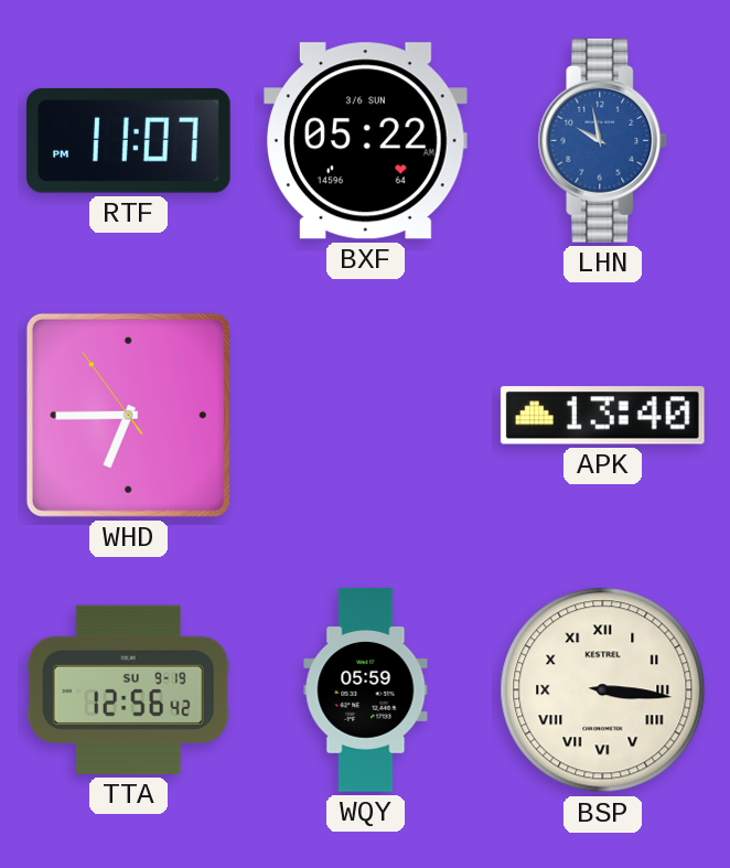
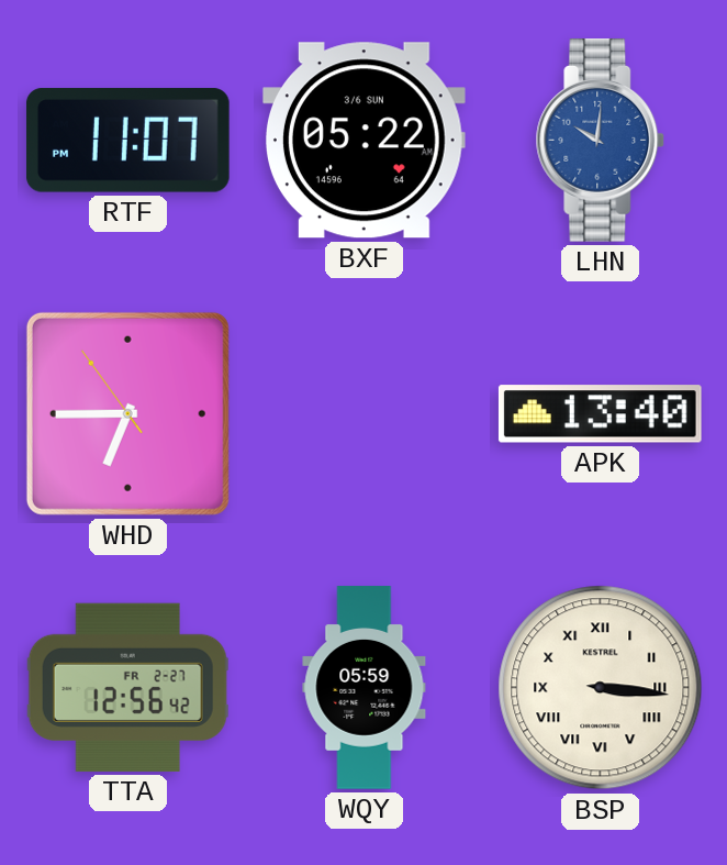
LHN: 9:58 -> 10:01 (601, 141)
TTA date: SU 9-19 -> FR 2-27 (127, 687)
